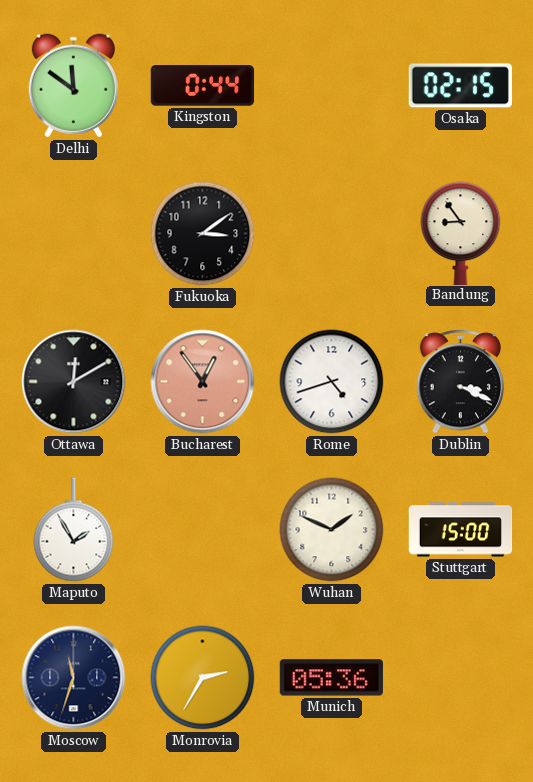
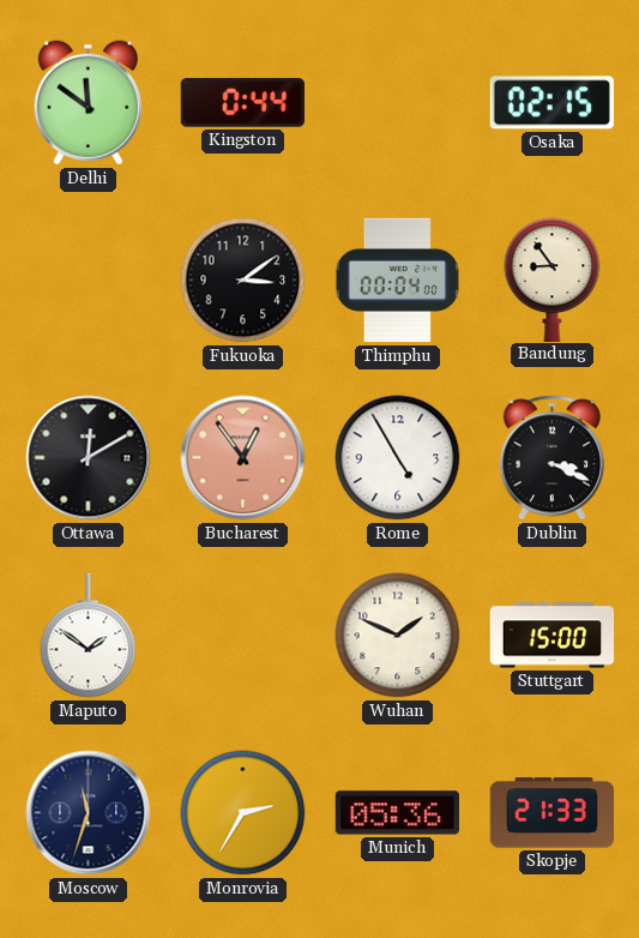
Thimphu: none -> 00:04 (397, 281)
Rome: 4:42 -> 4:55 (398, 458)
Maputo: 1:55 -> 1:51 (89, 636)
Skopje: none -> 21:33 (551, 813)
